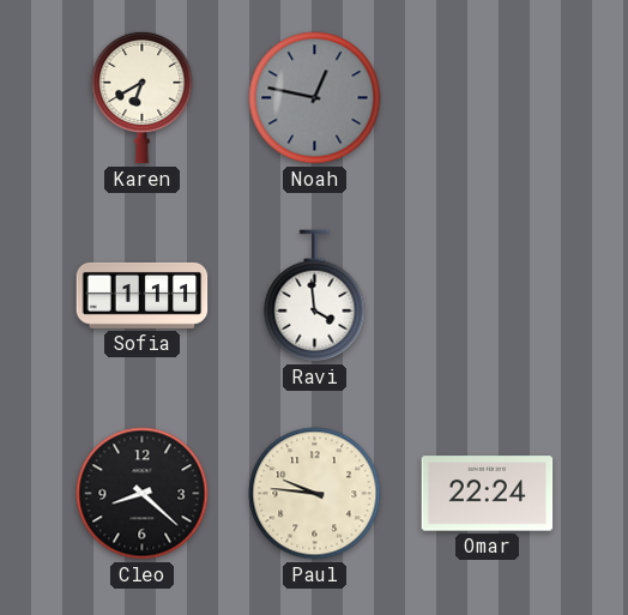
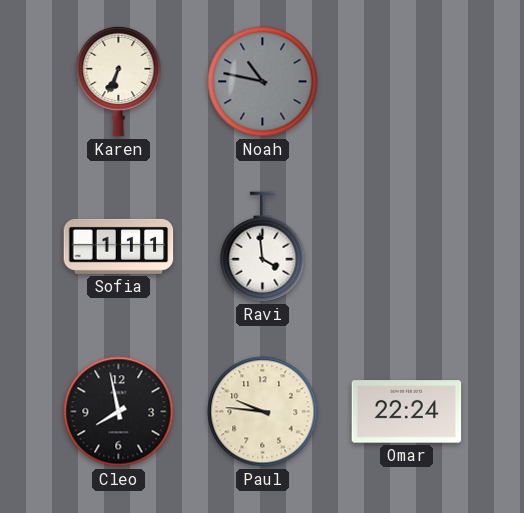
Karen: 6:40 -> 6:34 (119, 81)
Noah: 12:47 -> 10:47 (263, 82)
Cleo: 8:22 -> 7:58 (119, 412)
